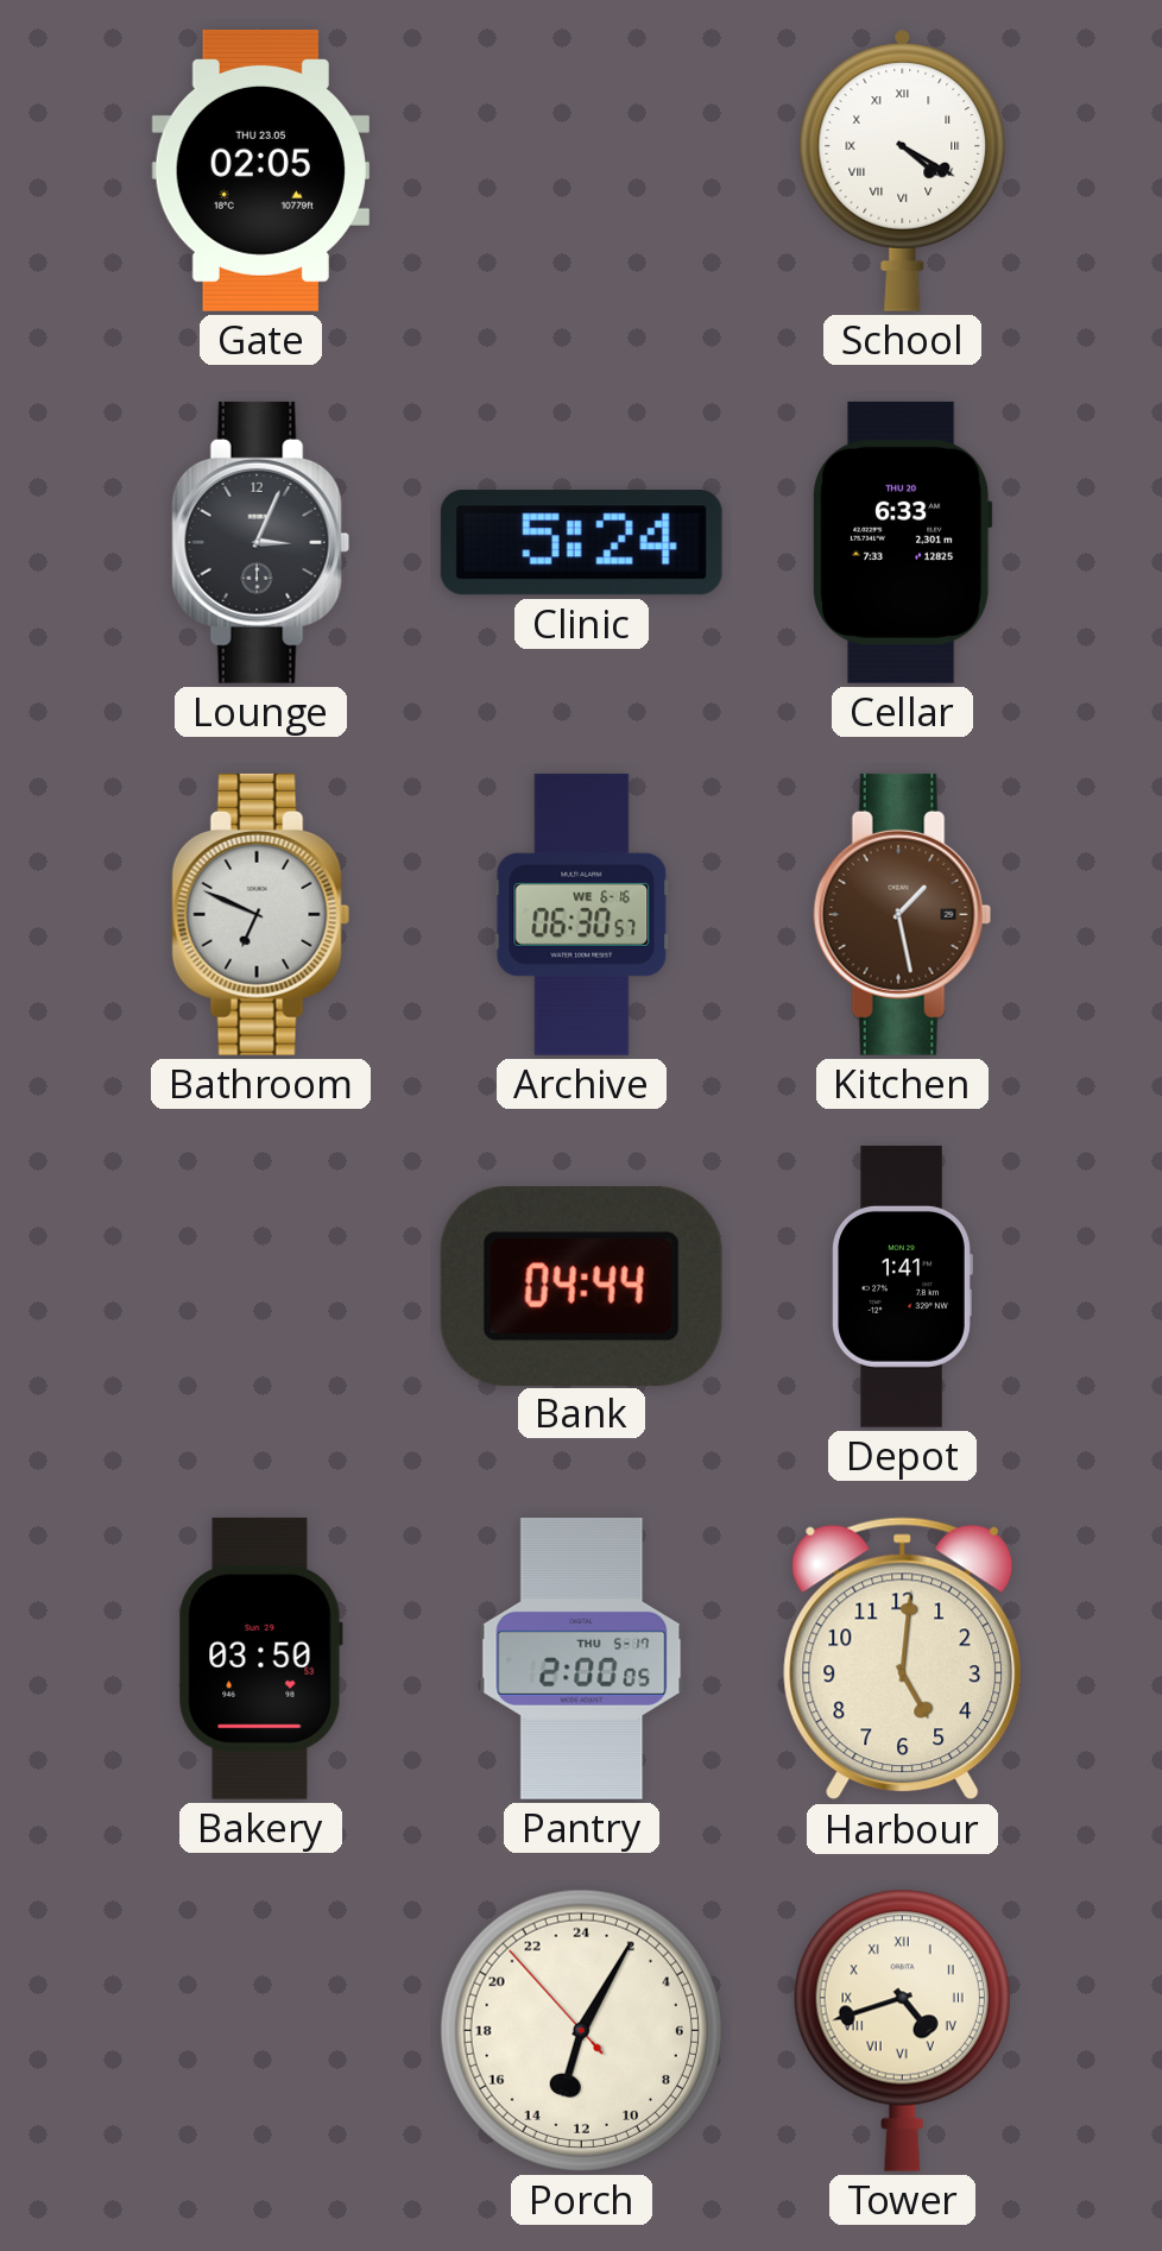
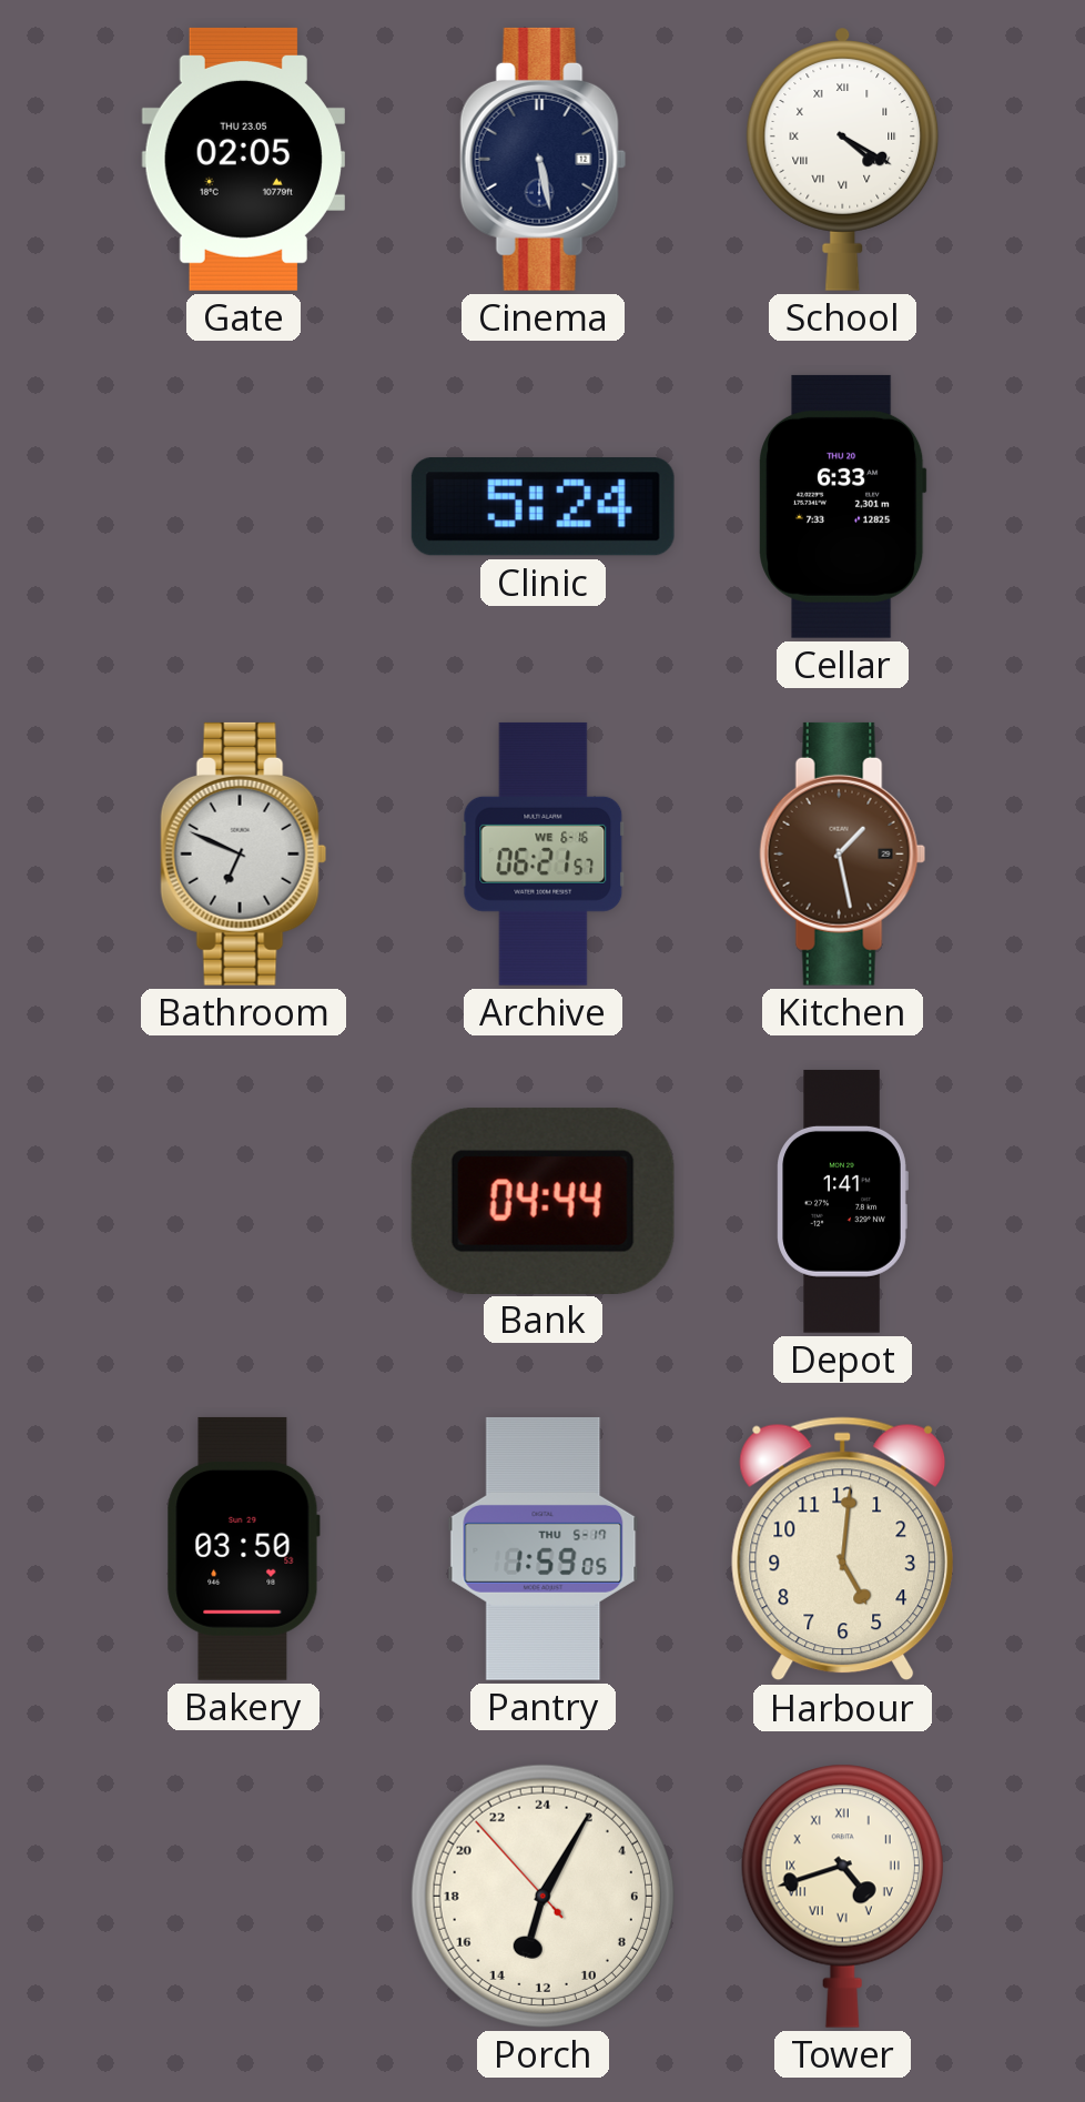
Cinema: none -> 5:28 (544, 159)
Lounge: 3:04 -> none (261, 542)
Archive: 06:30 -> 06:21 (544, 853)
Pantry: 2:00 -> 1:59 (544, 1548)
